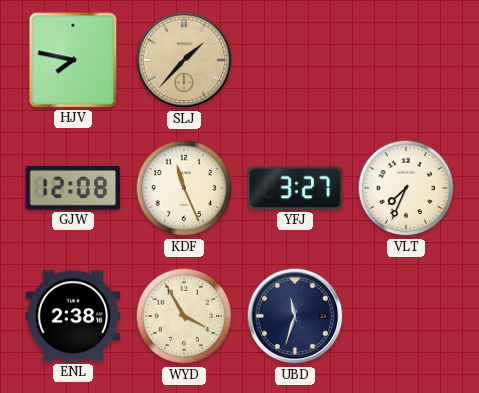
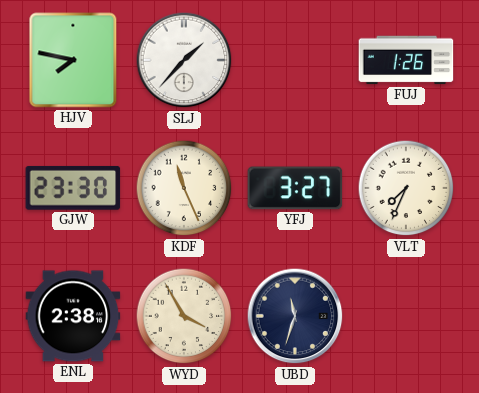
SLJ dial: champagne -> white (184, 60)
FUJ: none -> 1:26 (406, 60)
GJW: 12:08 -> 23:30 (73, 188)
